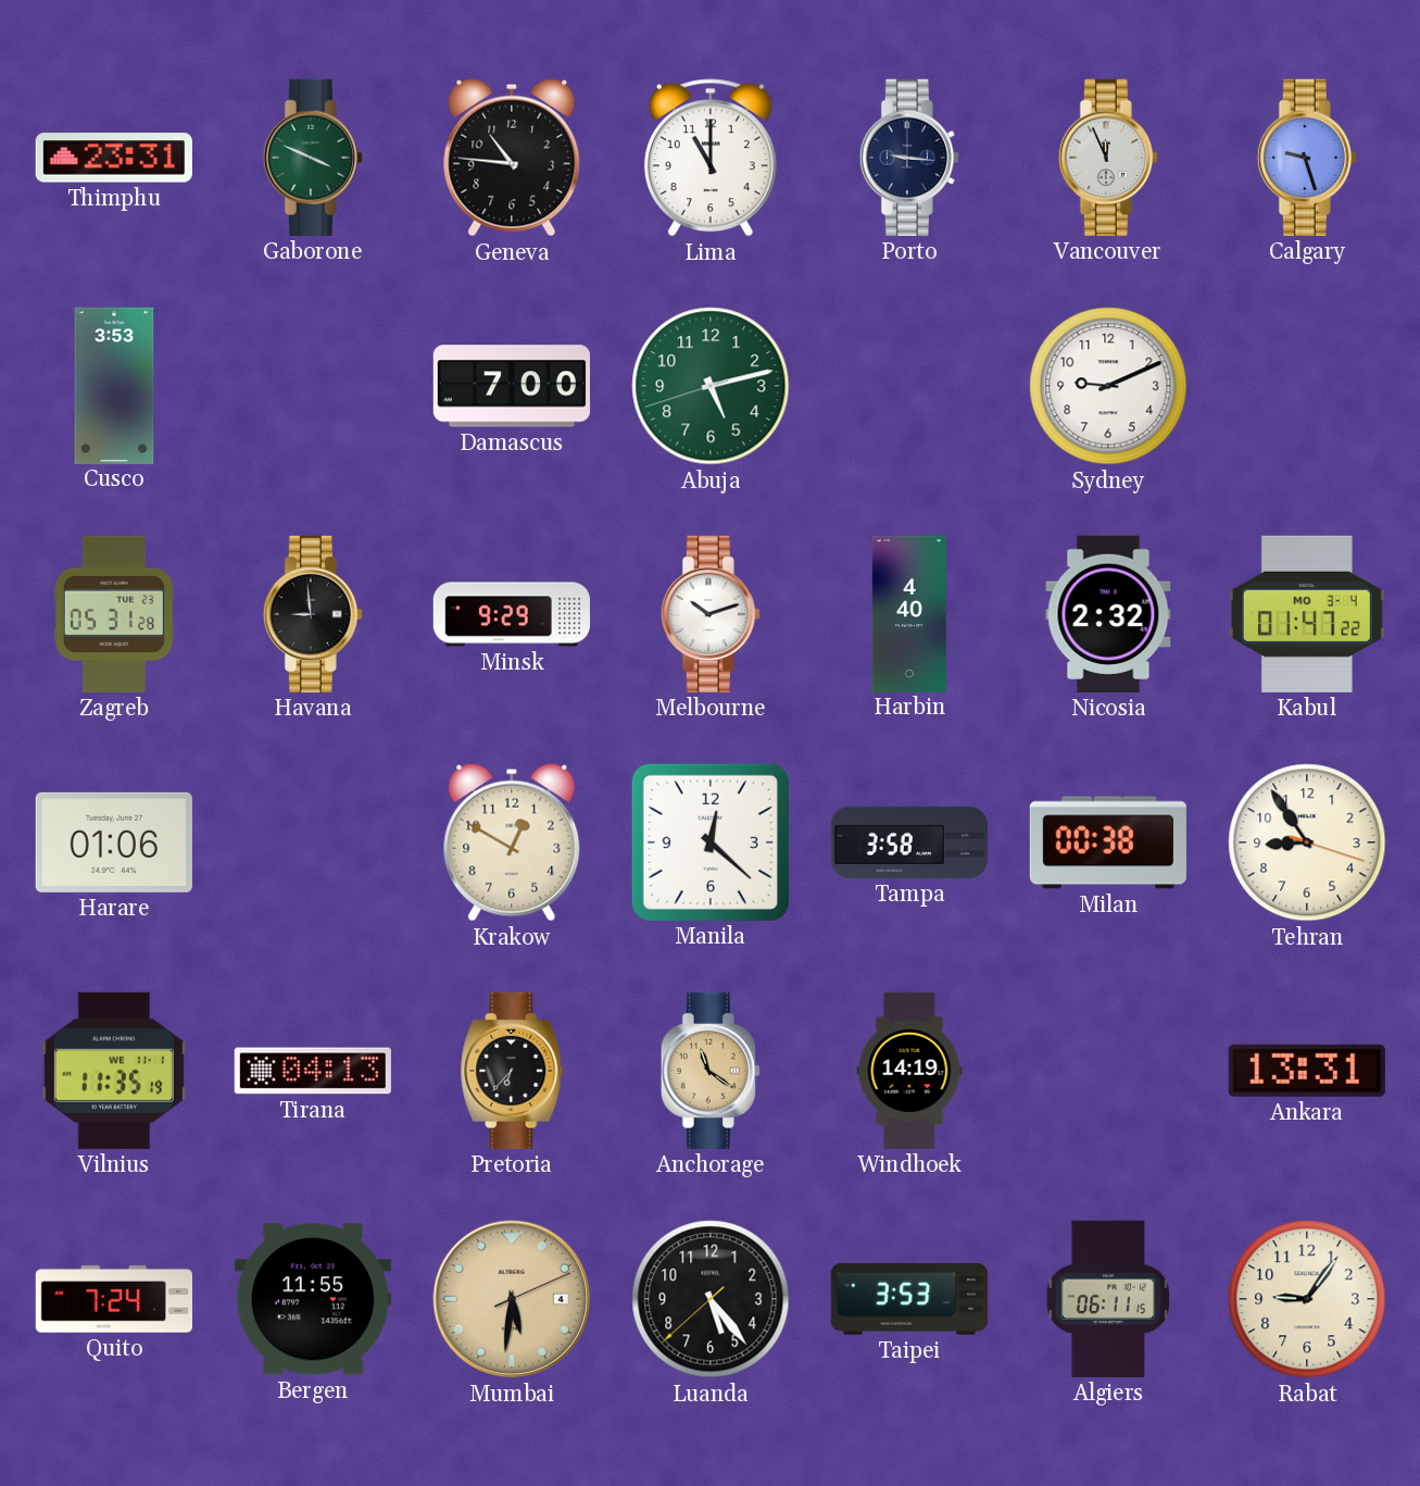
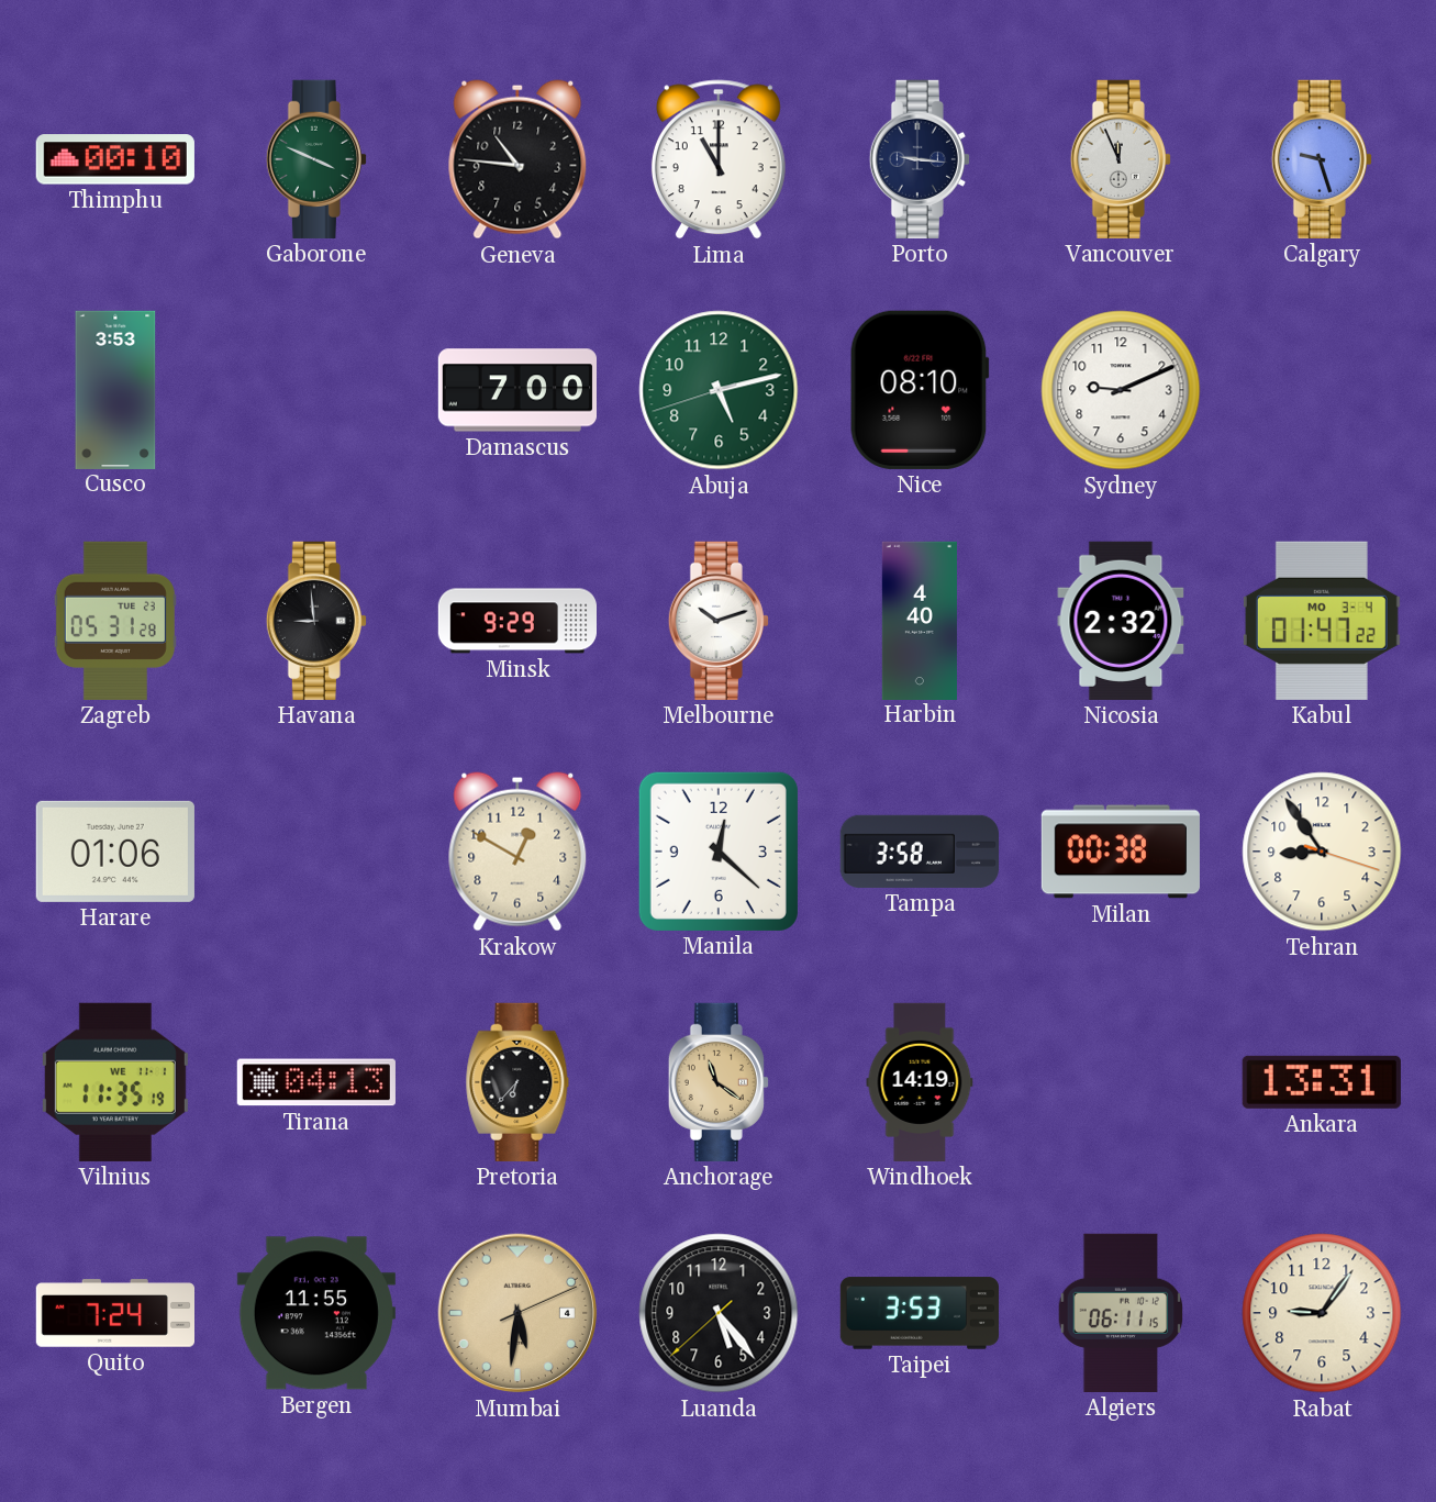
Thimphu: 23:31 -> 00:10 (115, 159)
Nice: none -> 08:10 (920, 390)
